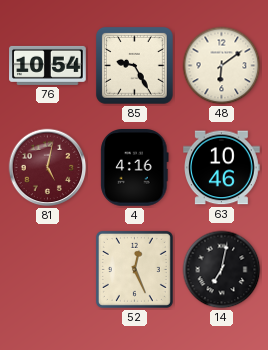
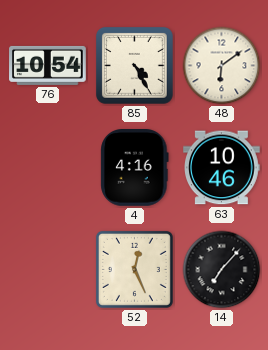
85: 9:25 -> 4:25 (134, 65)
81: 5:02 -> none (48, 168)
14: 7:02 -> 7:07 (222, 270)
